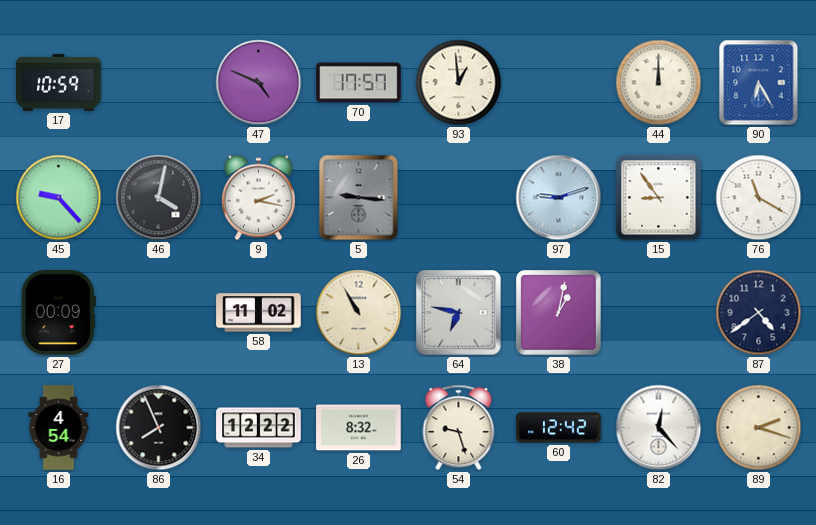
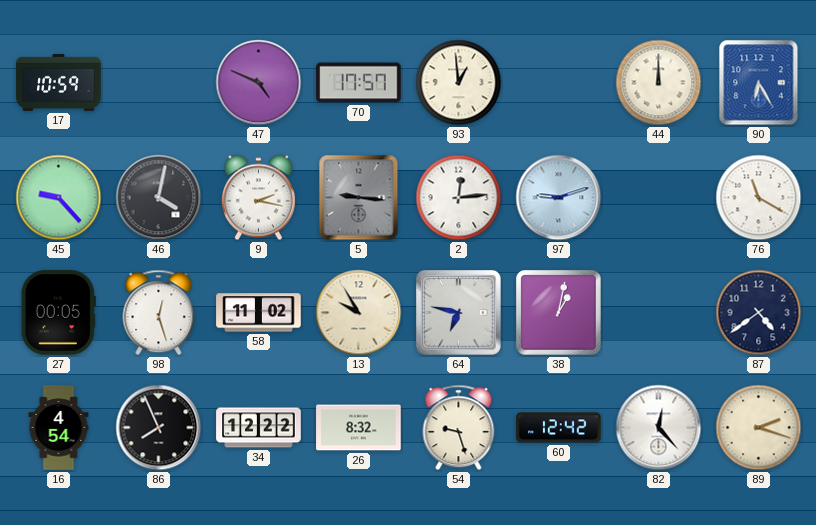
2: none -> 12:14 (459, 198)
15: 8:54 -> none (659, 198)
27: 00:09 -> 00:05 (58, 313)
98: none -> 12:27 (159, 313)
13: 10:55 -> 9:55 (359, 313)
